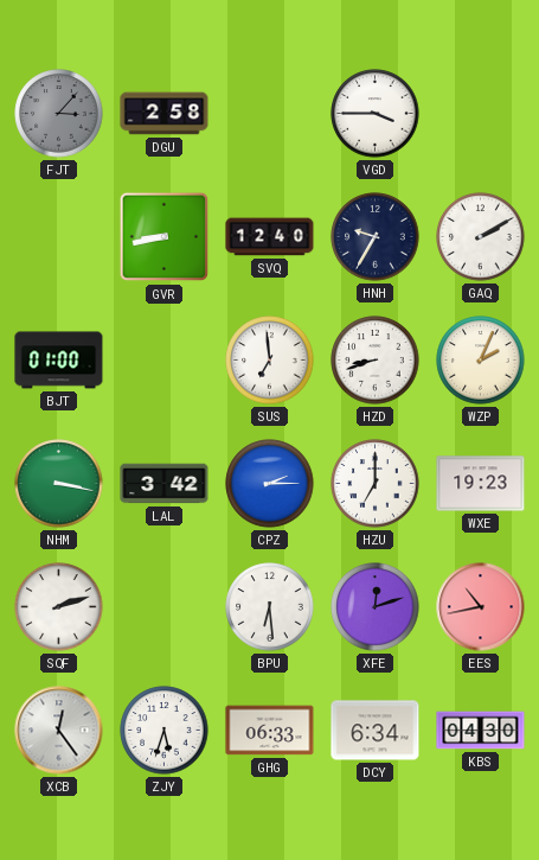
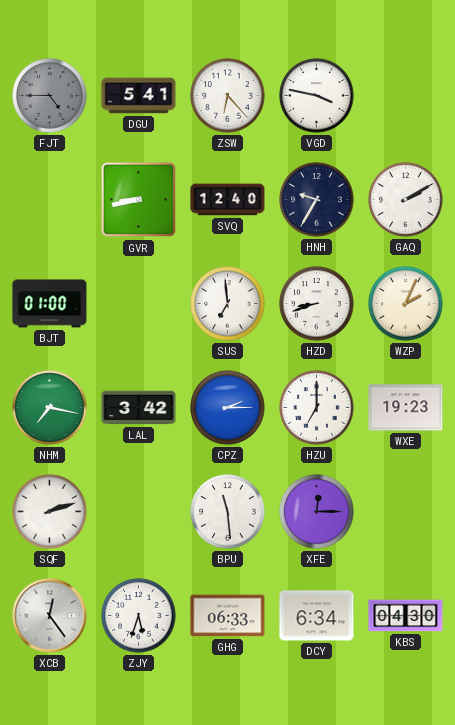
FJT: 3:07 -> 4:45 (50, 96)
DGU: 2:58 -> 5:41 (139, 96)
ZSW: none -> 6:23 (228, 96)
VGD: 3:45 -> 3:47 (317, 96)
NHM: 3:17 -> 7:17 (50, 408)
BPU: 6:29 -> 11:29 (228, 512)
XFE: 12:12 -> 12:15 (317, 512)
EES: 10:43 -> none (481, 607)
